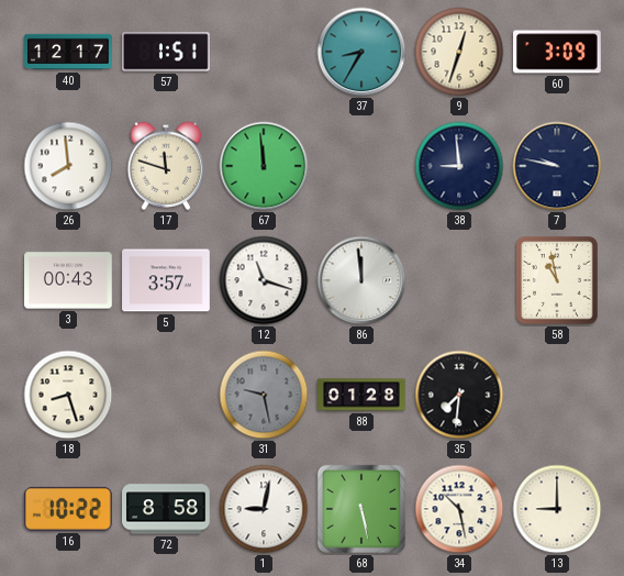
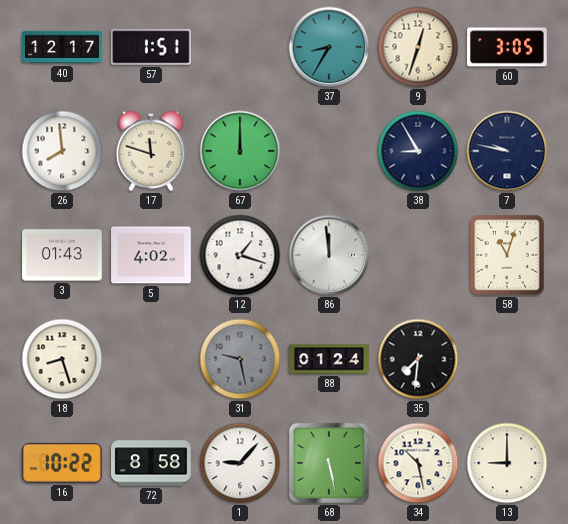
60: 3:09 -> 3:05 (507, 47)
67: 11:59 -> 12:00 (240, 151)
38: 8:59 -> 8:55 (418, 151)
3: 00:43 -> 01:43 (62, 255)
5: 3:57 -> 4:02 (151, 255)
12: 11:18 -> 1:18 (240, 255)
58: 10:58 -> 11:03 (508, 255)
88: 01:28 -> 01:24 (329, 359)
1: 9:02 -> 9:07 (240, 463)
